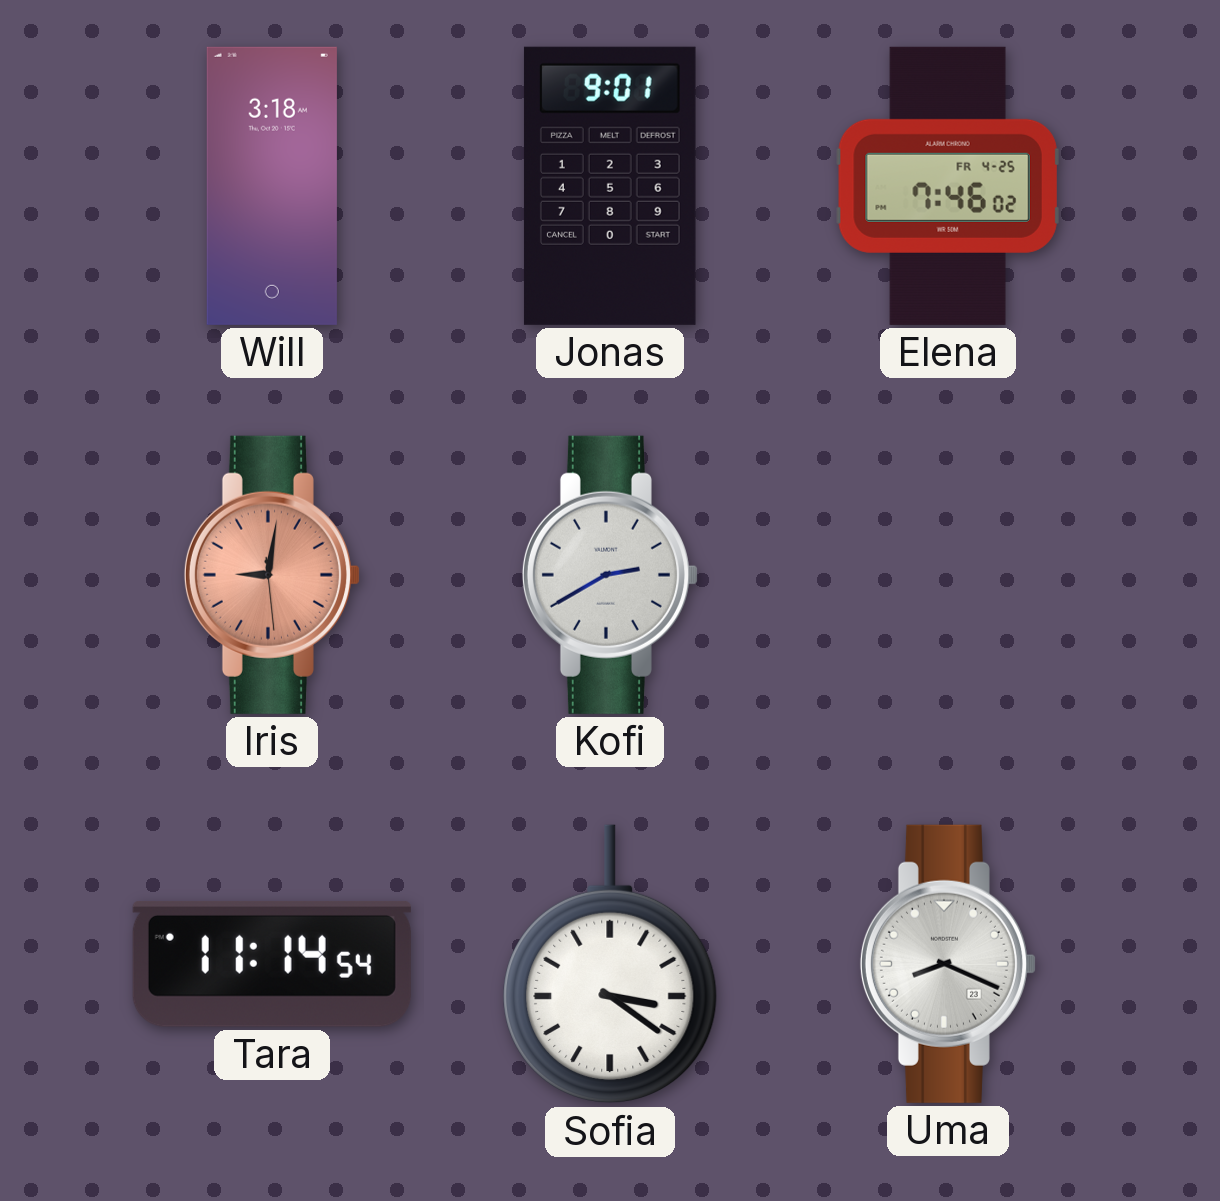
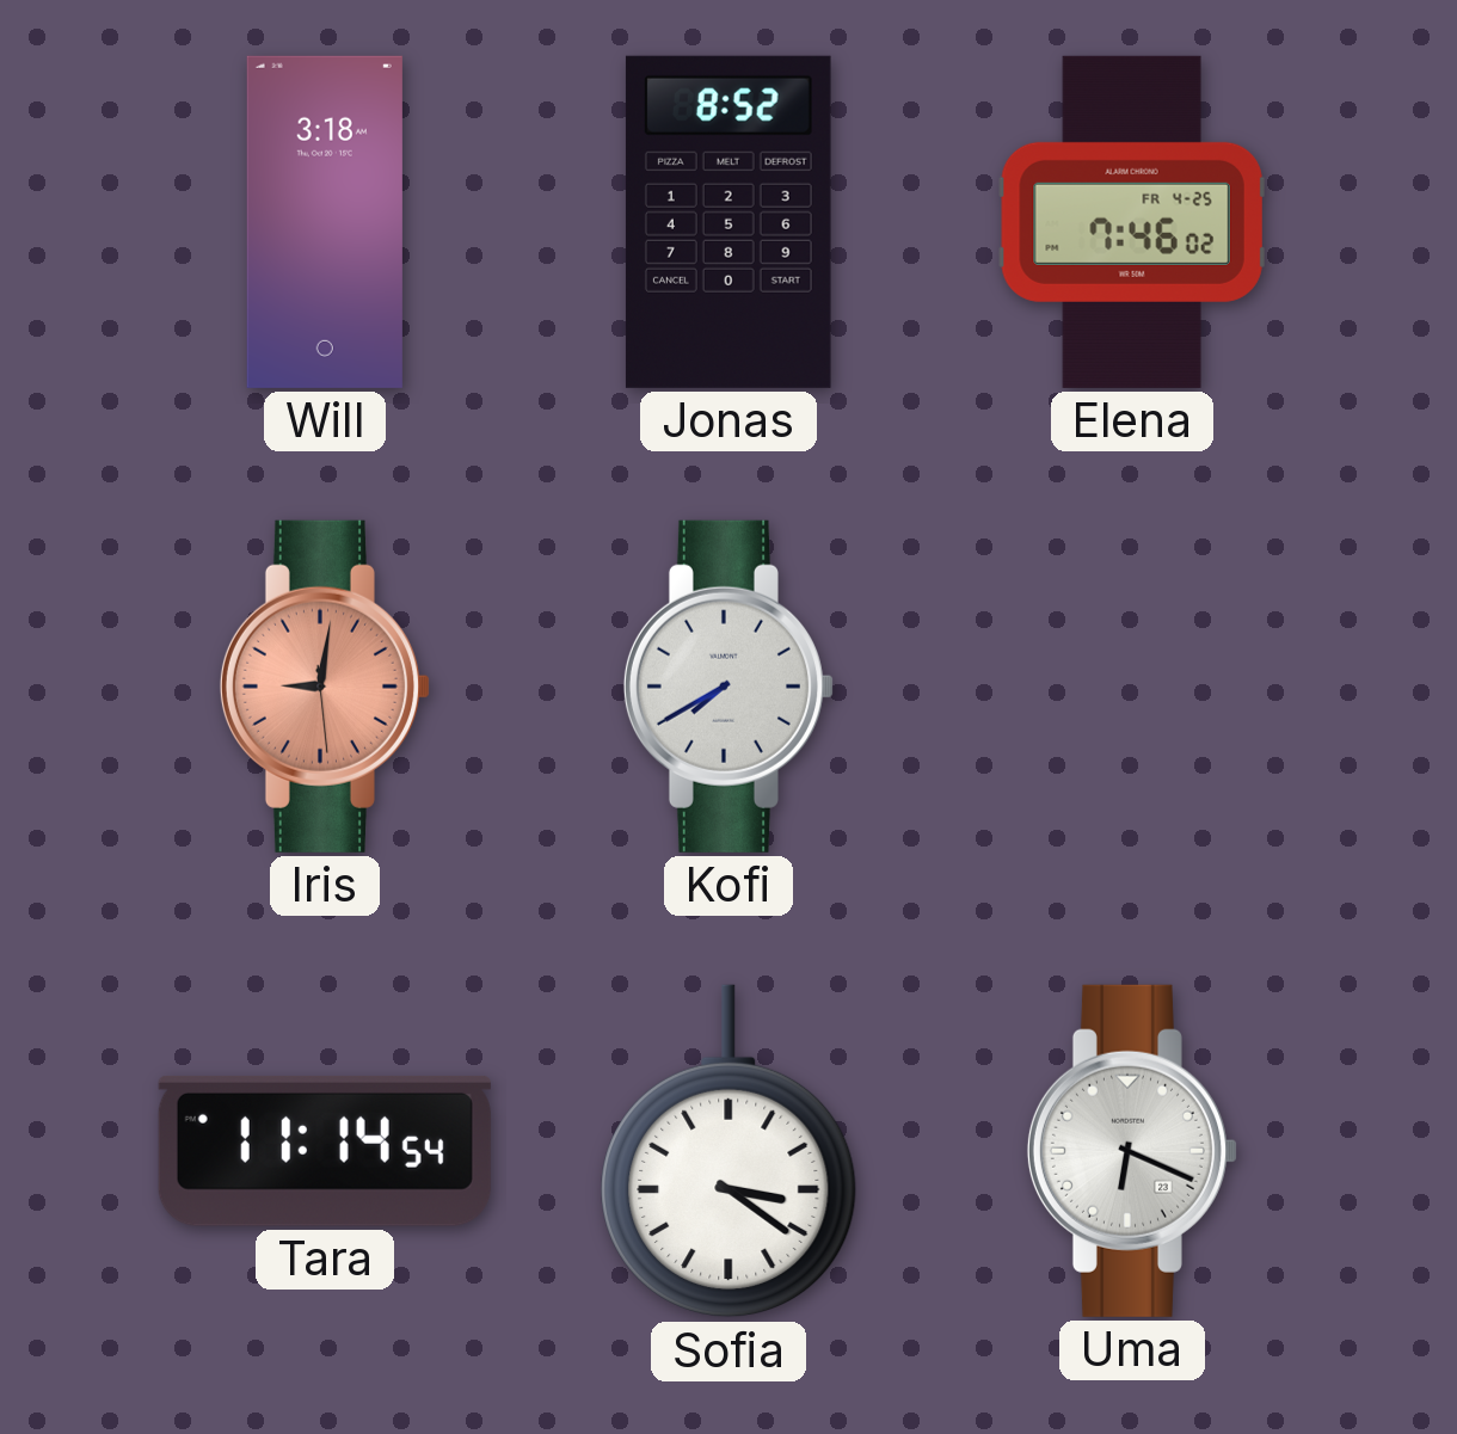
Jonas: 9:01 -> 8:52 (728, 222)
Kofi: 2:40 -> 7:40 (728, 687)
Uma: 8:19 -> 6:19 (1132, 1151)
